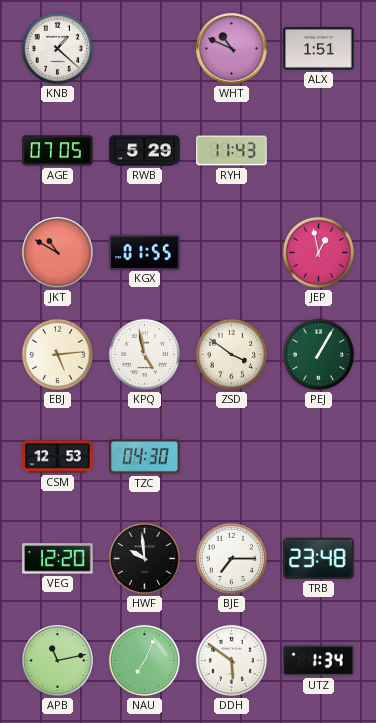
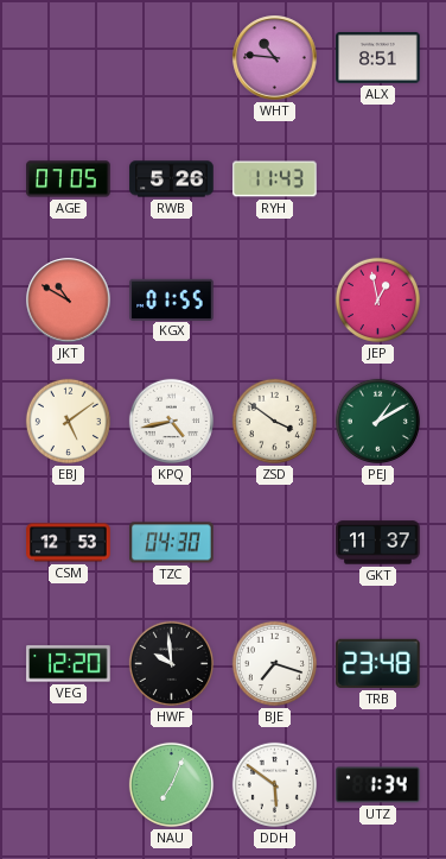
KNB: 1:22 -> none (57, 48)
WHT: 10:49 -> 10:46 (275, 58)
ALX: 1:51 -> 8:51 (378, 58)
RWB: 5:29 -> 5:26 (172, 179)
EBJ: 5:14 -> 5:09 (68, 421)
KPQ: 4:58 -> 4:43 (171, 421)
PEJ: 1:05 -> 1:10 (377, 421)
GKT: none -> 11:37 (378, 543)
BJE: 7:15 -> 7:18 (274, 663)
APB: 11:13 -> none (58, 661)
